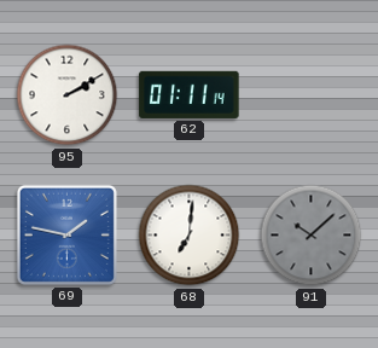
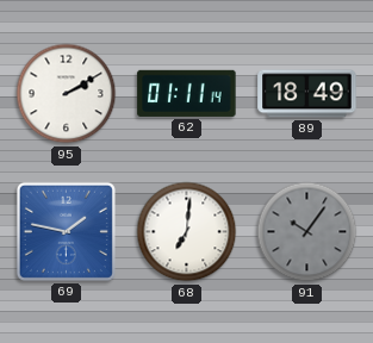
89: none -> 18:49 (307, 94)
91: 10:08 -> 10:06 (307, 232)
